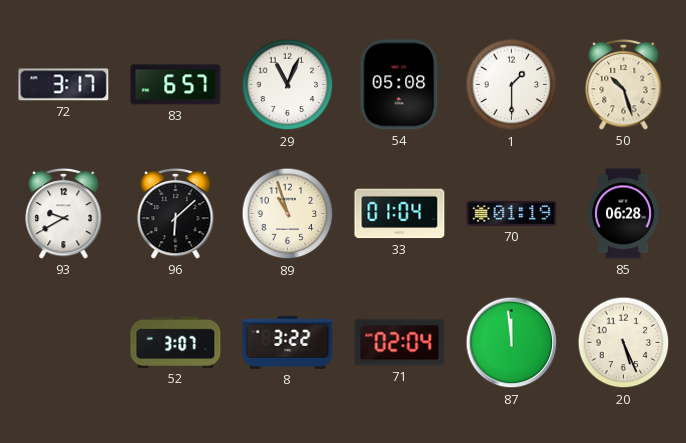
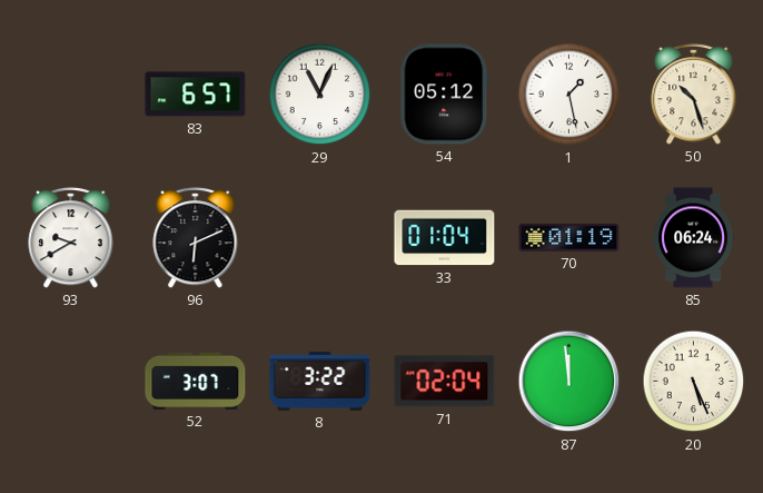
72: 3:17 -> none (64, 85)
54: 05:08 -> 05:12 (445, 95)
1: 1:30 -> 1:28 (569, 95)
96: 6:08 -> 6:11 (196, 237)
89: 10:57 -> none (288, 214)
85: 06:28 -> 06:24 (693, 238)
